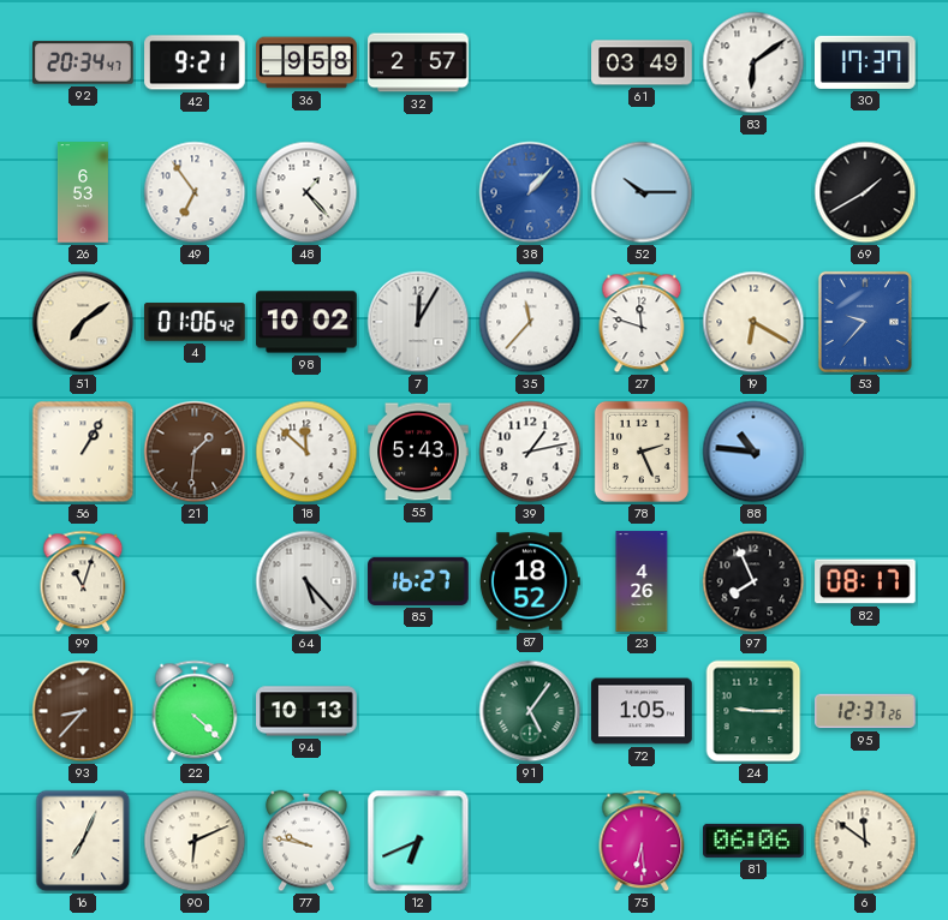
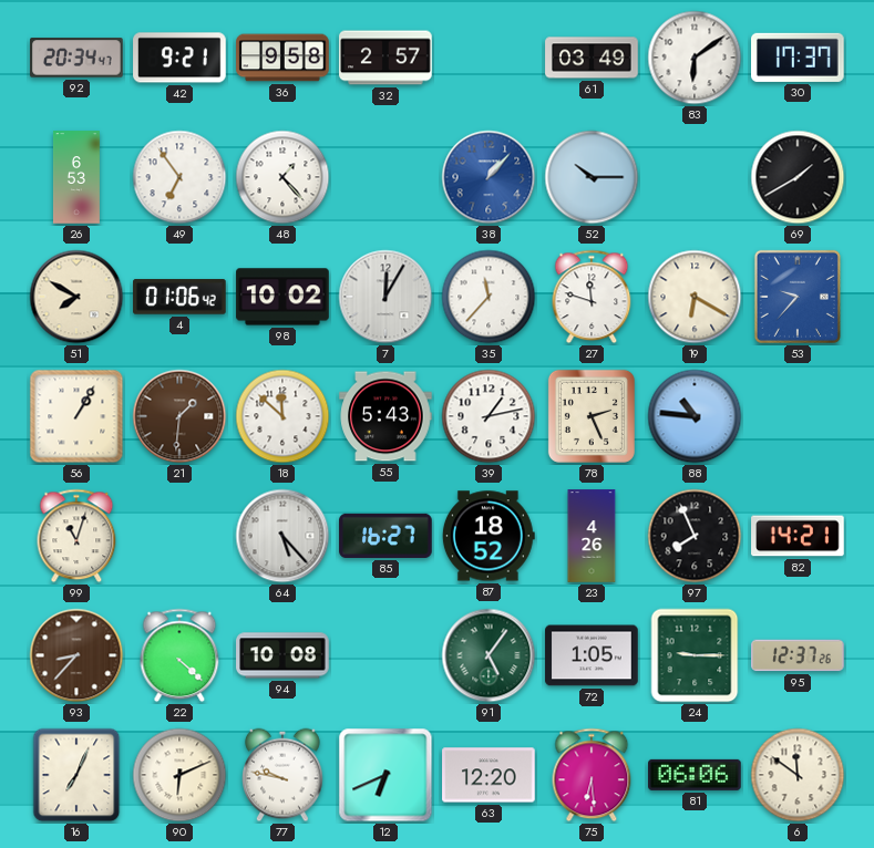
51: 7:09 -> 7:50 (76, 297)
82: 08:17 -> 14:21 (798, 536)
94: 10:13 -> 10:08 (282, 655)
63: none -> 12:20 (489, 775)
